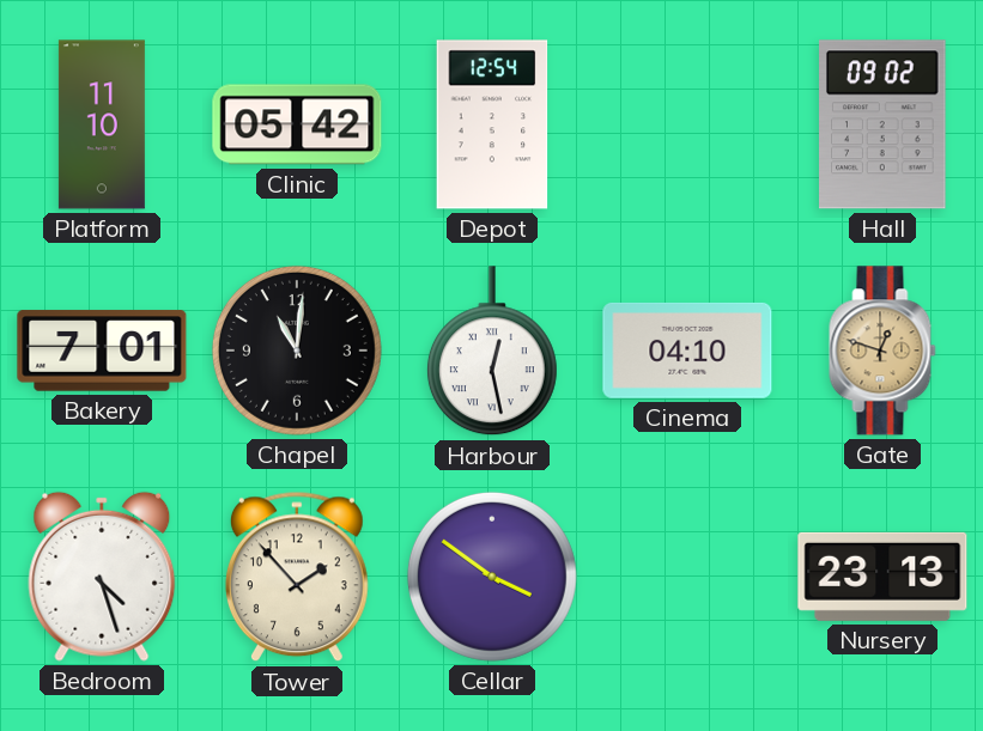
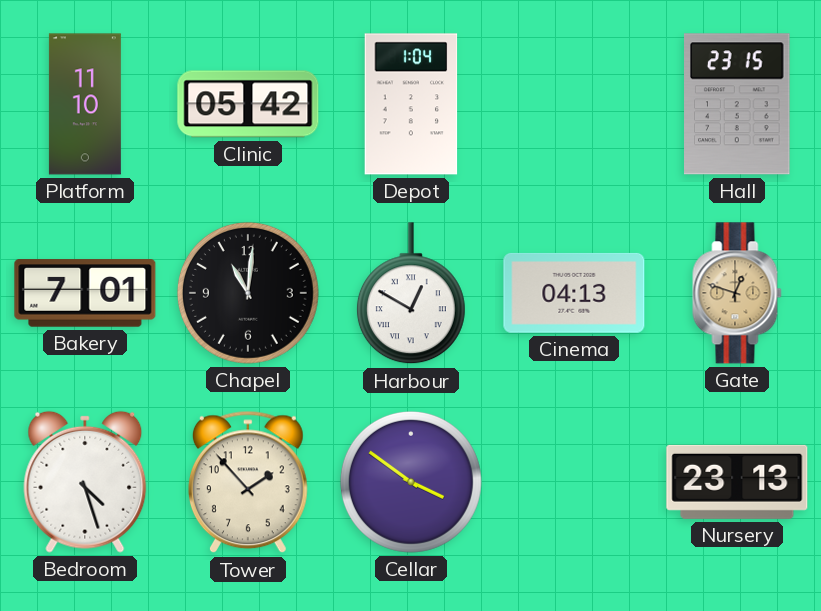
Depot: 12:54 -> 1:04 (411, 104)
Hall: 09:02 -> 23:15 (738, 104)
Harbour: 12:28 -> 12:50 (411, 294)
Cinema: 04:10 -> 04:13 (574, 293)
